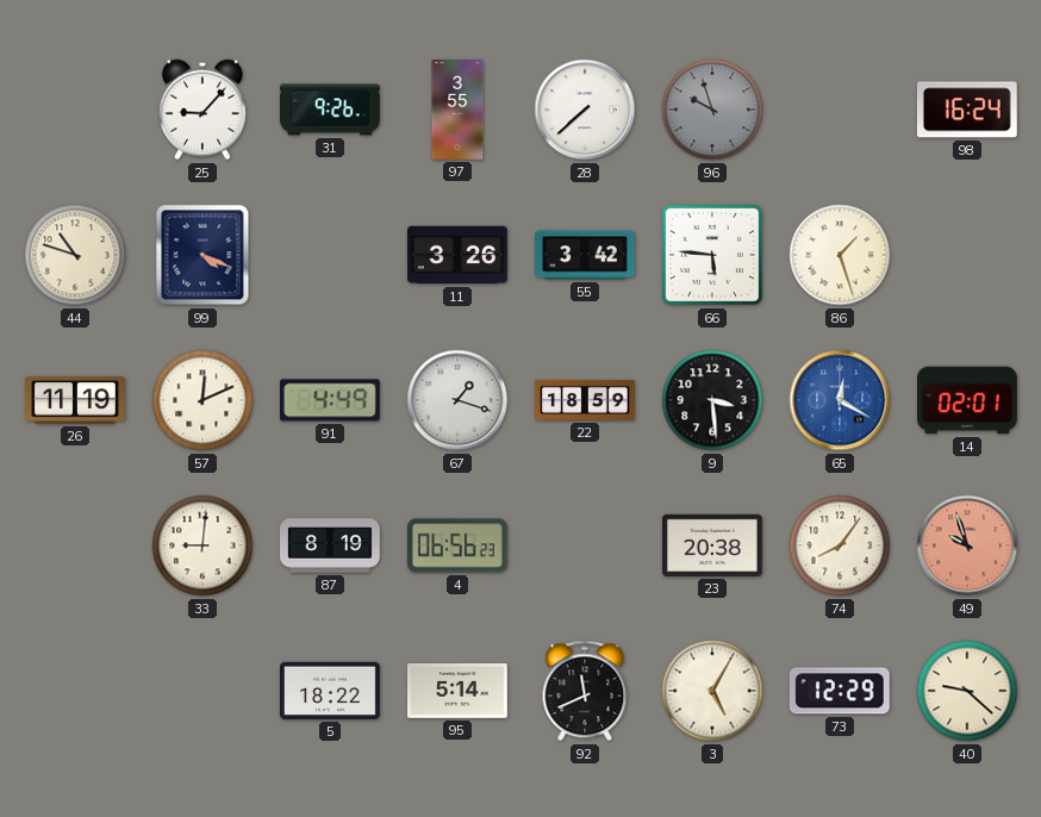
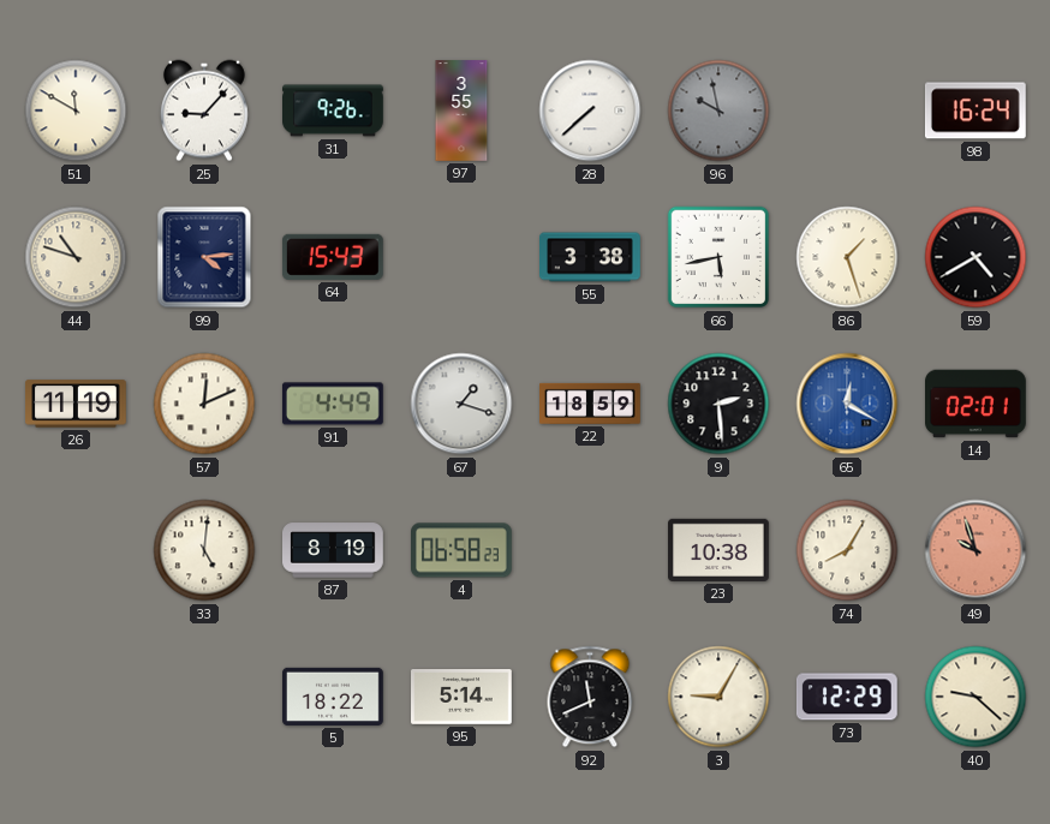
51: none -> 11:50 (76, 111)
96: 9:57 -> 9:58 (718, 111)
99: 4:19 -> 4:14 (204, 257)
64: none -> 15:43 (333, 257)
11: 3:26 -> none (459, 255)
55: 3:42 -> 3:38 (591, 257)
66: 5:46 -> 5:43 (718, 257)
59: none -> 4:40 (976, 257)
9: 3:29 -> 2:29 (718, 404)
33: 9:01 -> 5:01 (204, 550)
4: 06:56 -> 06:58 (463, 550)
23: 20:38 -> 10:38 (720, 550)
74: 8:06 -> 8:05 (847, 550)
3: 5:05 -> 9:05 (718, 697)
